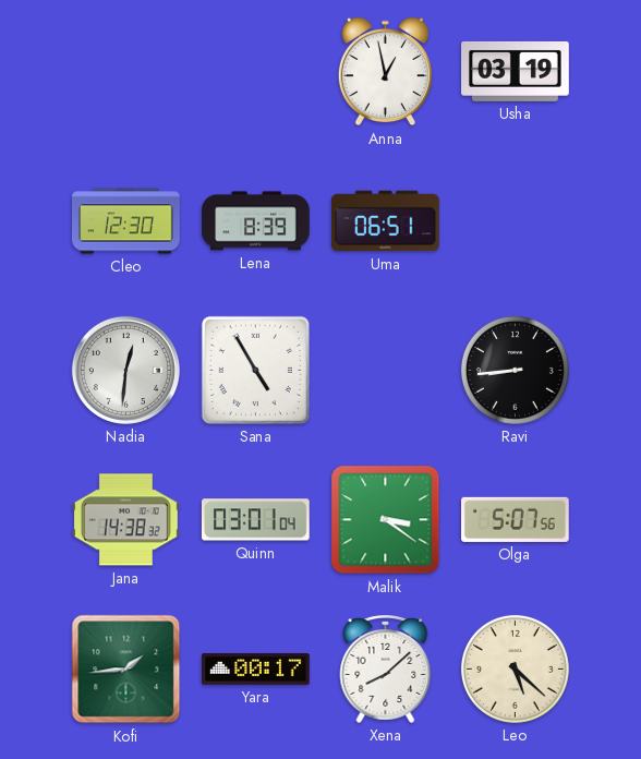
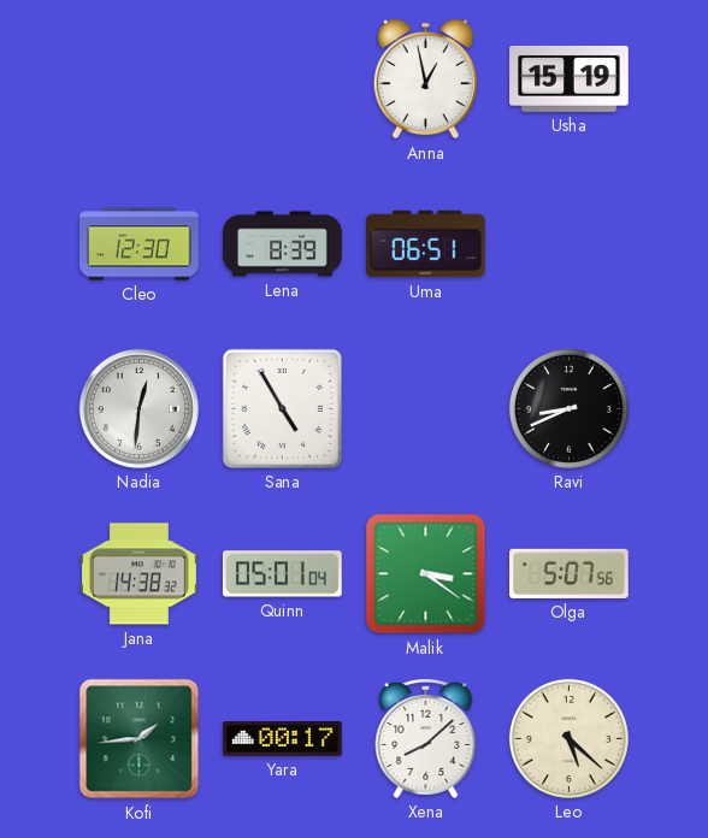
Usha: 03:19 -> 15:19 (570, 78)
Ravi: 8:44 -> 8:41 (568, 408)
Quinn: 03:01 -> 05:01 (282, 574)
